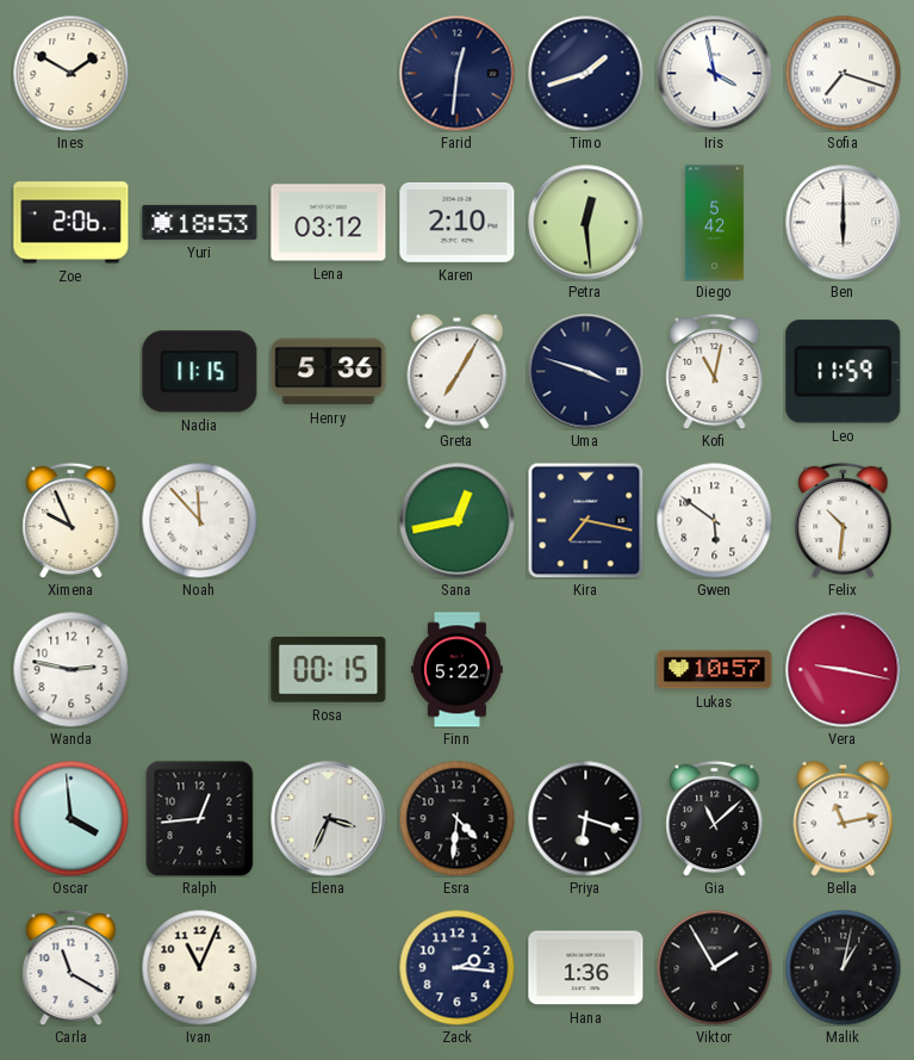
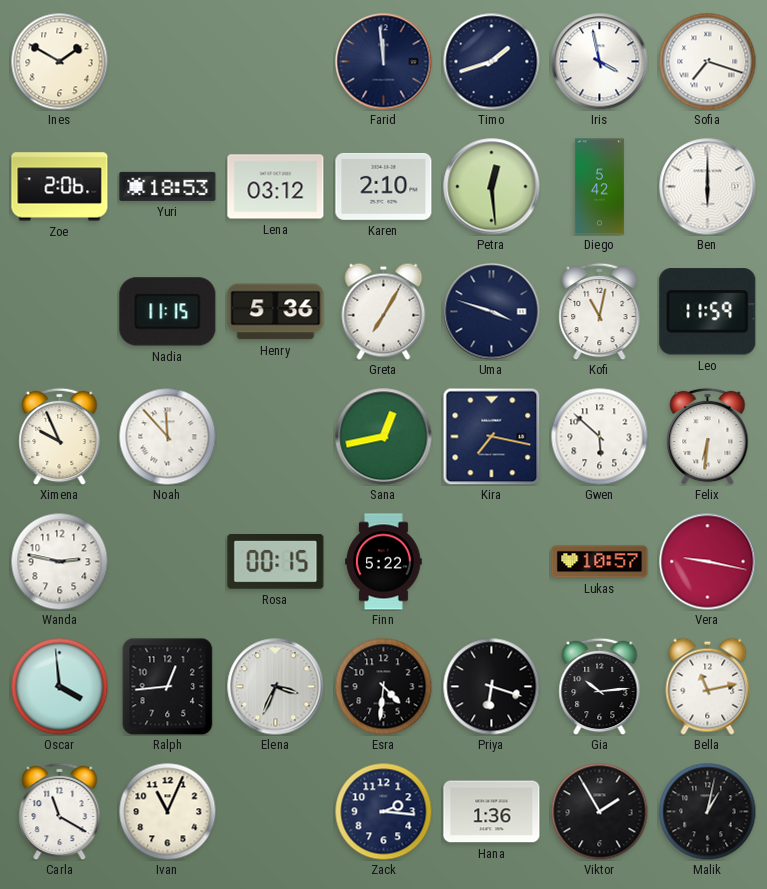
Farid: 12:31 -> 11:59 (384, 62)
Gwen: 5:51 -> 5:52 (599, 436)
Felix: 10:31 -> 6:31 (708, 436)
Gia: 11:08 -> 10:14 (600, 686)
